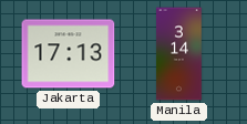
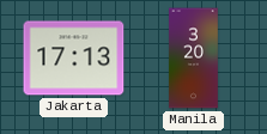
Manila: 3:14 -> 3:20 (194, 59)
